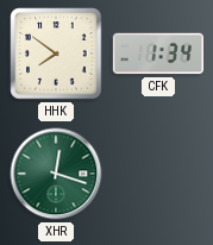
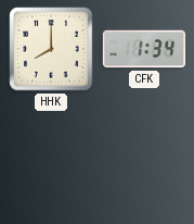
HHK: 7:51 -> 8:00 (51, 49)
XHR: 12:18 -> none (56, 174)
